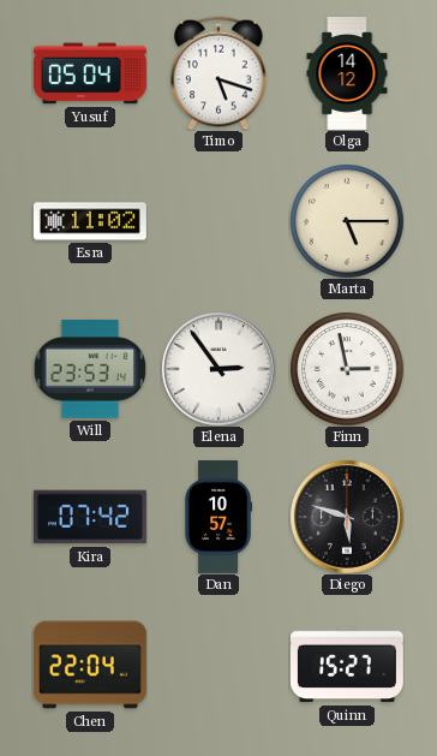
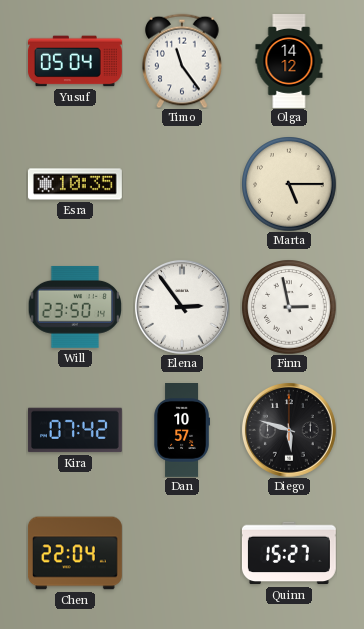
Timo: 5:18 -> 11:24 (182, 61)
Esra: 11:02 -> 10:35 (75, 184)
Will: 23:53 -> 23:50 (74, 307)
